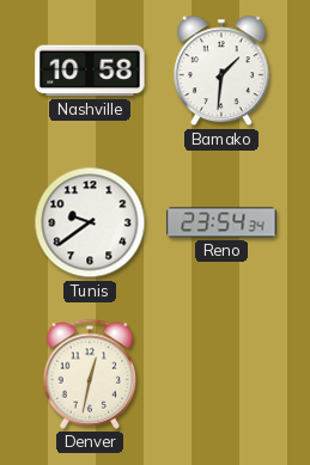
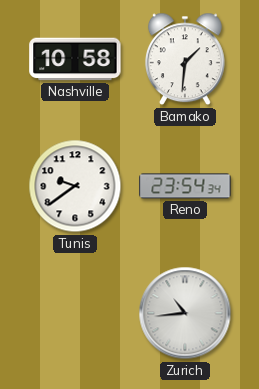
Denver: 12:32 -> none (90, 374)
Zurich: none -> 10:44 (185, 313)
